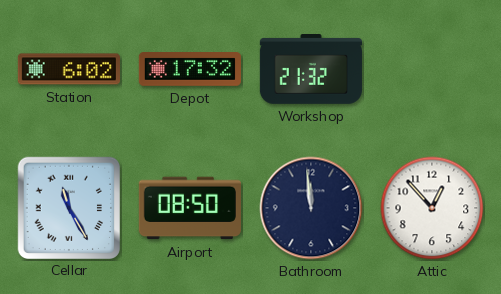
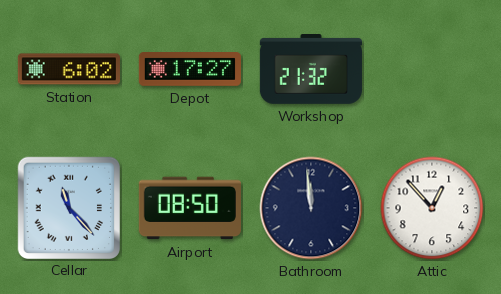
Depot: 17:32 -> 17:27 (190, 70)
Cellar: 11:25 -> 11:23 (68, 207)
